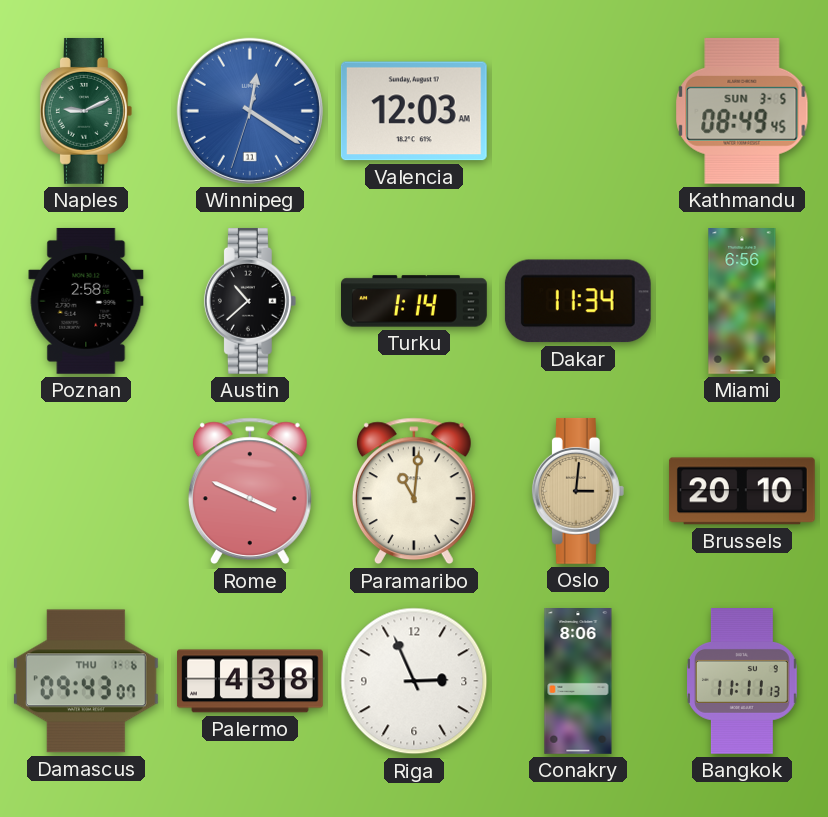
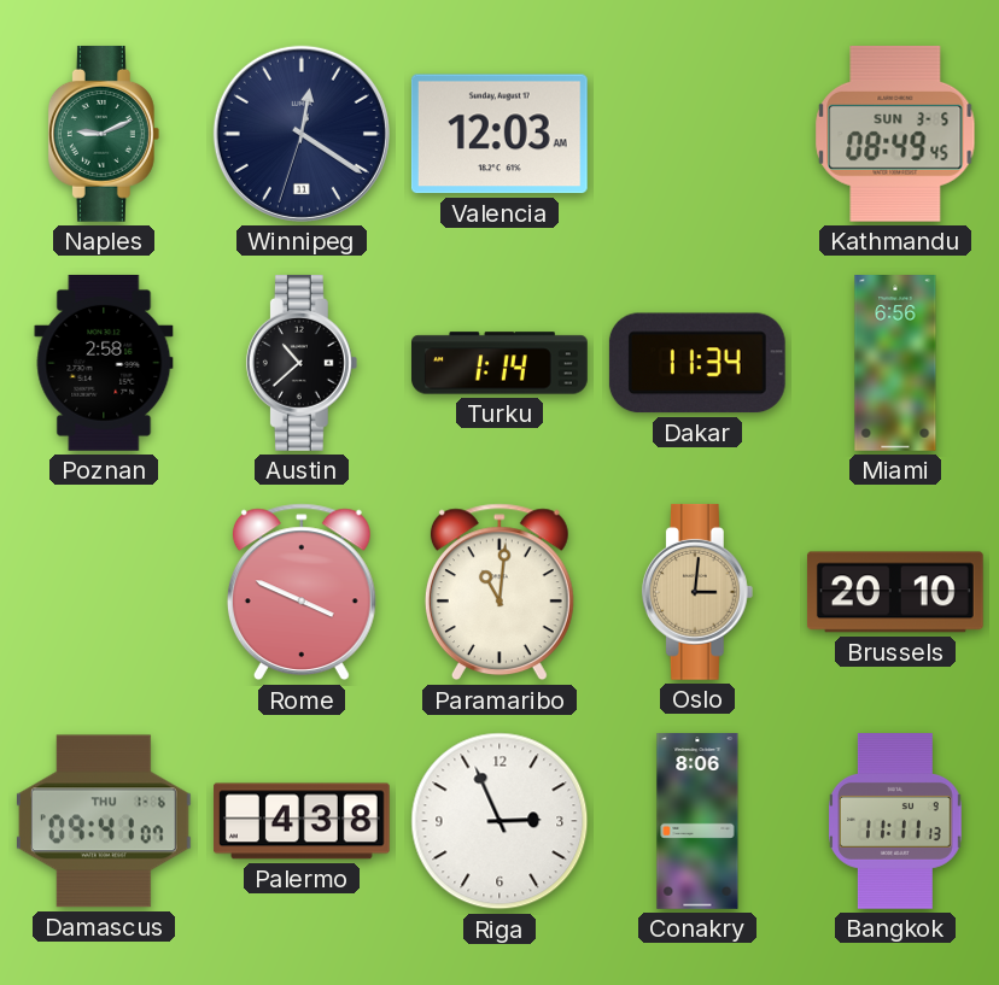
Winnipeg dial: blue -> navy (302, 134)
Damascus: 09:43 -> 09:41 (104, 821)
